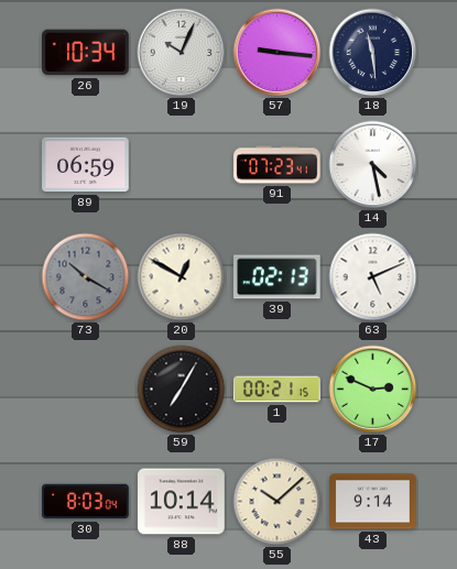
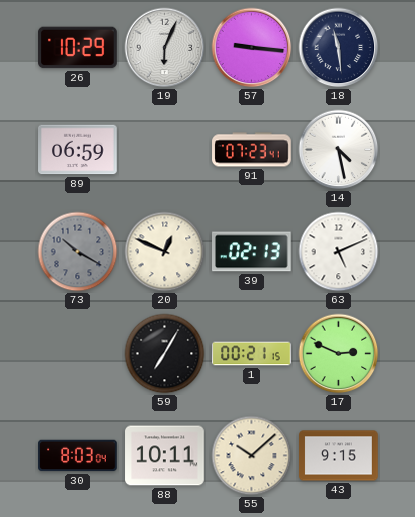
26: 10:34 -> 10:29 (78, 48)
19: 10:04 -> 6:04 (165, 48)
20: 12:50 -> 12:49 (165, 252)
88: 10:14 -> 10:11 (165, 456)
43: 9:14 -> 9:15 (339, 456)
